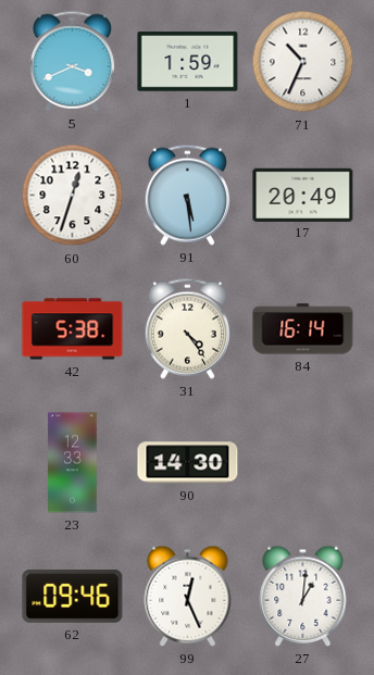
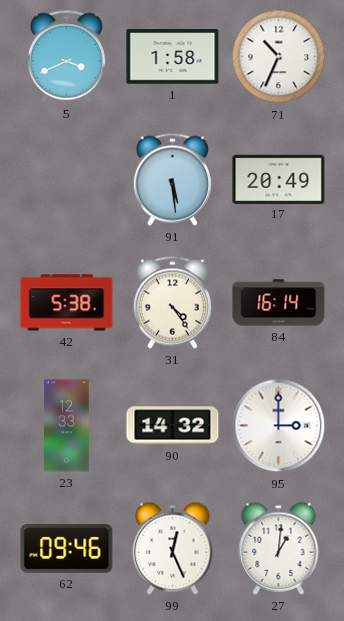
1: 1:59 -> 1:58 (173, 57)
60: 12:33 -> none (73, 196)
90: 14:30 -> 14:32 (173, 426)
95: none -> 3:00 (279, 426)
